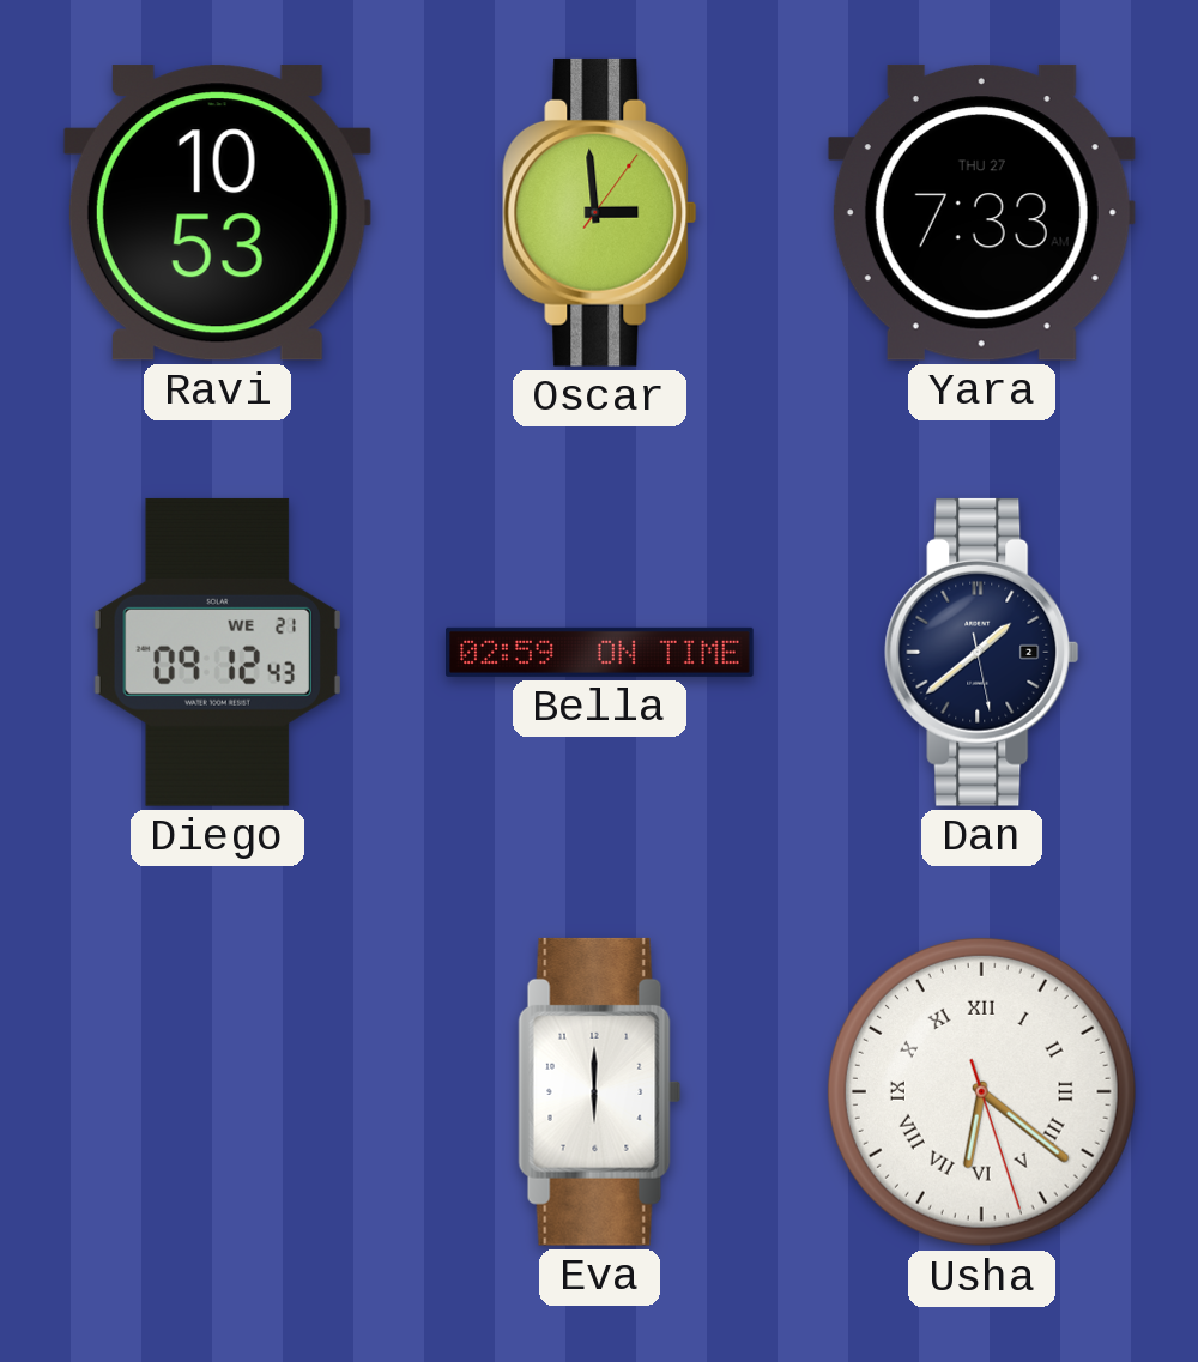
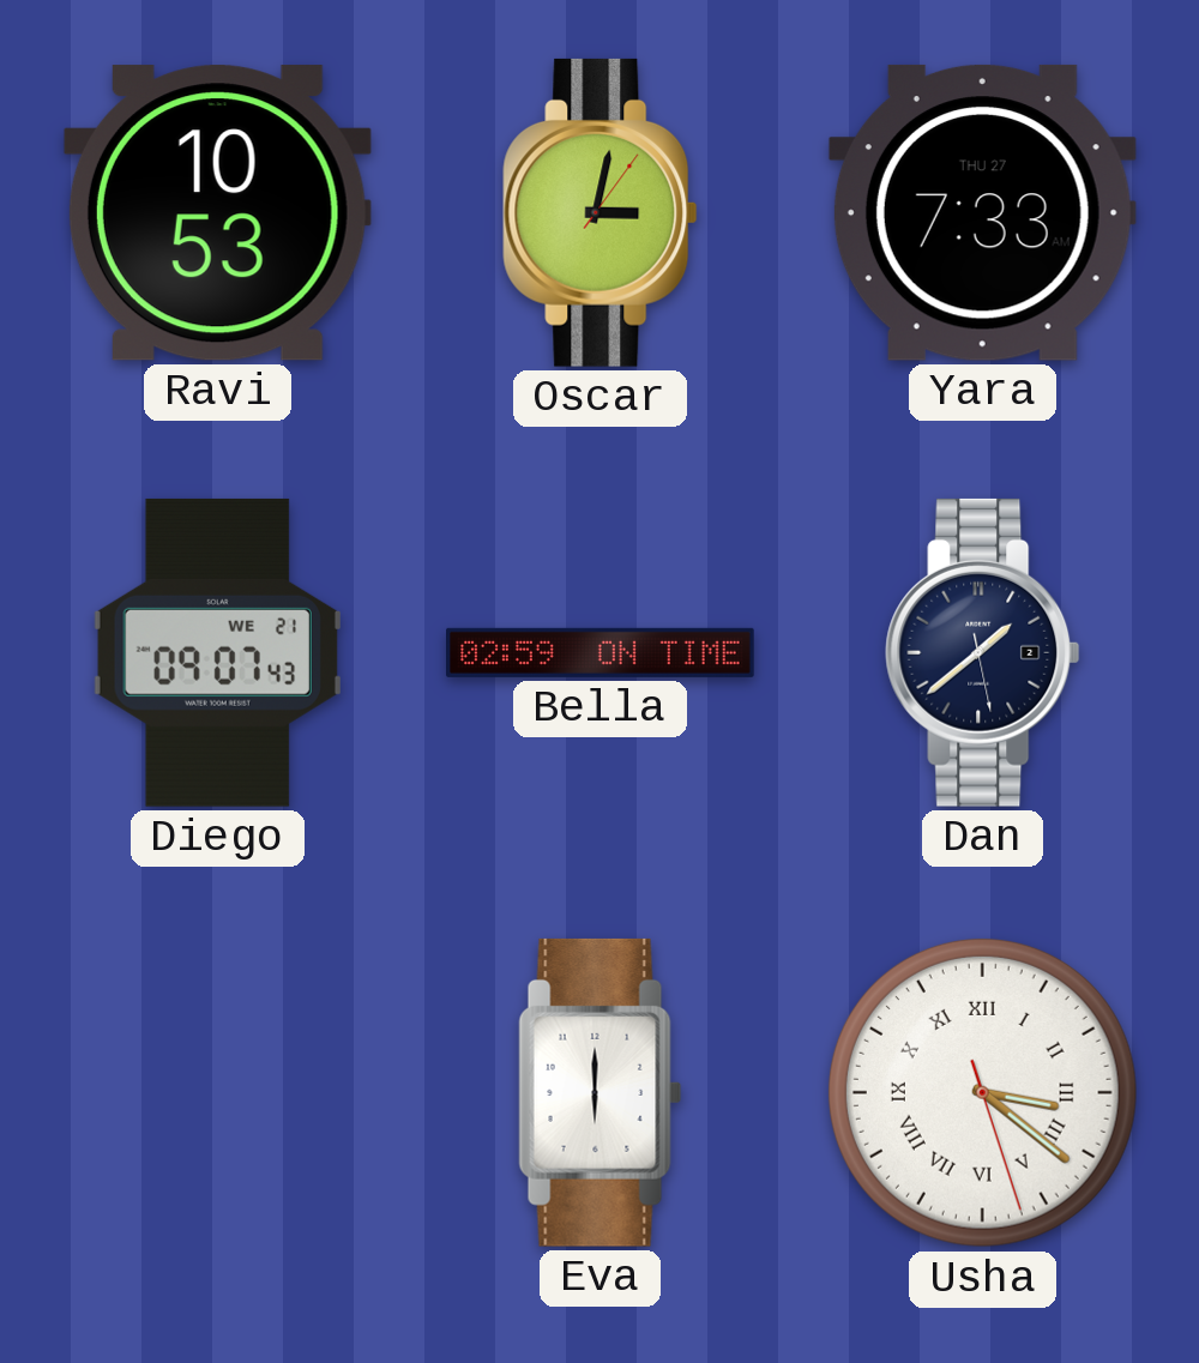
Oscar: 2:59 -> 3:02 (601, 212)
Diego: 09:12 -> 09:07 (217, 652)
Usha: 6:21 -> 3:21 (982, 1092)
